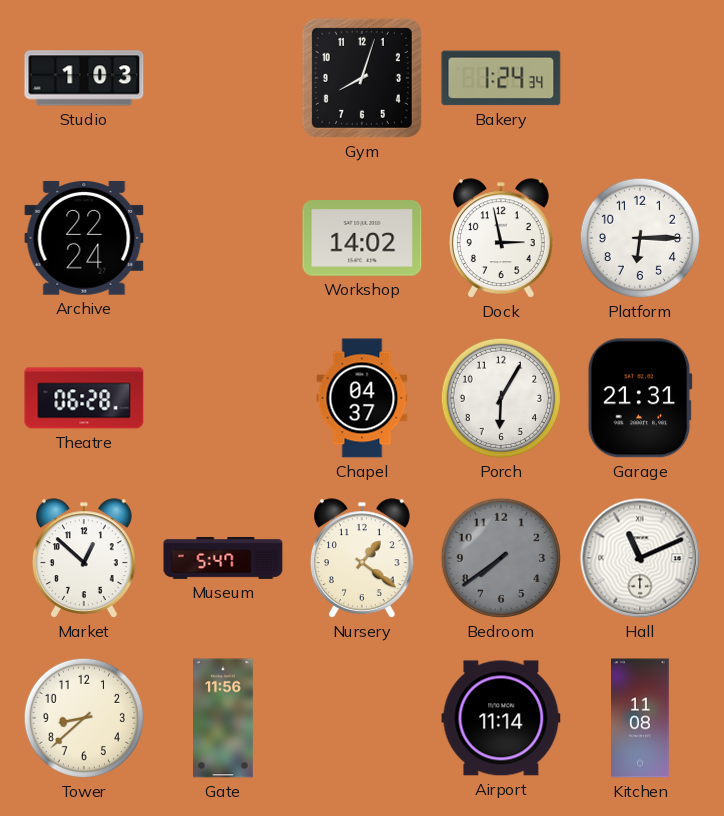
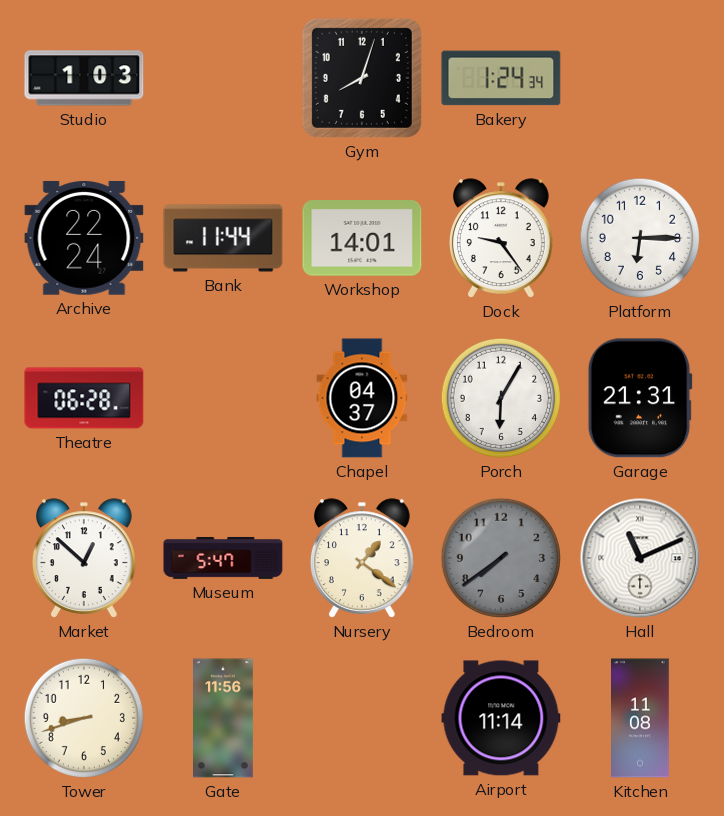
Bank: none -> 11:44 (223, 238)
Workshop: 14:02 -> 14:01 (362, 239)
Dock: 2:58 -> 9:24 (502, 238)
Tower: 8:38 -> 8:42 (84, 718)
